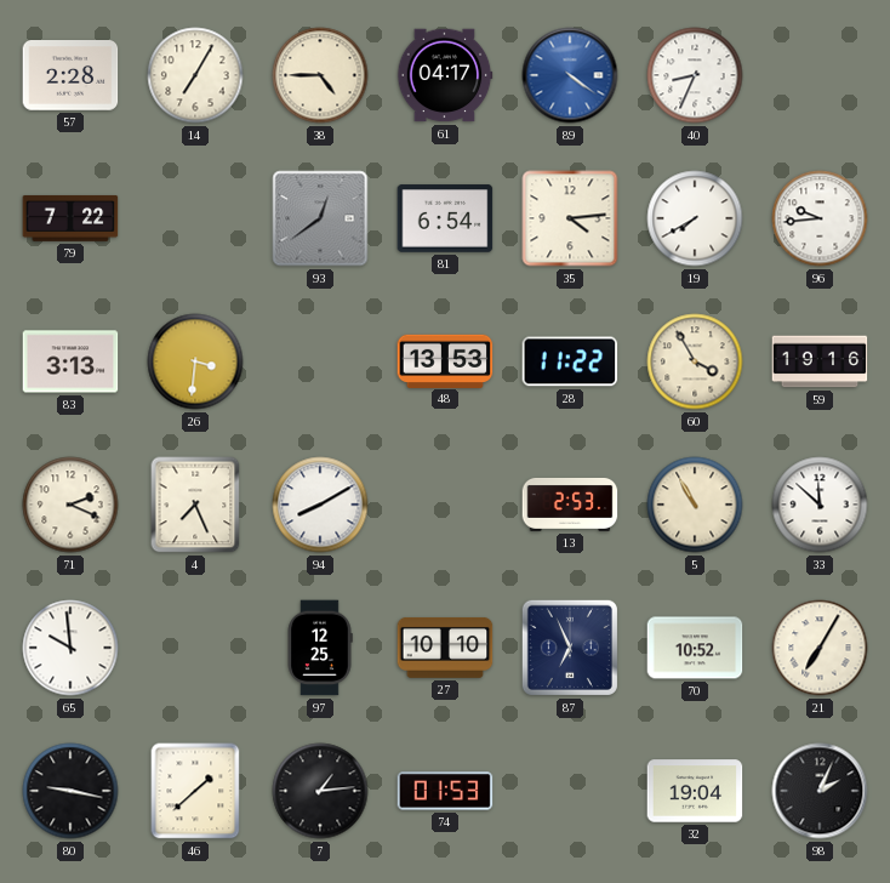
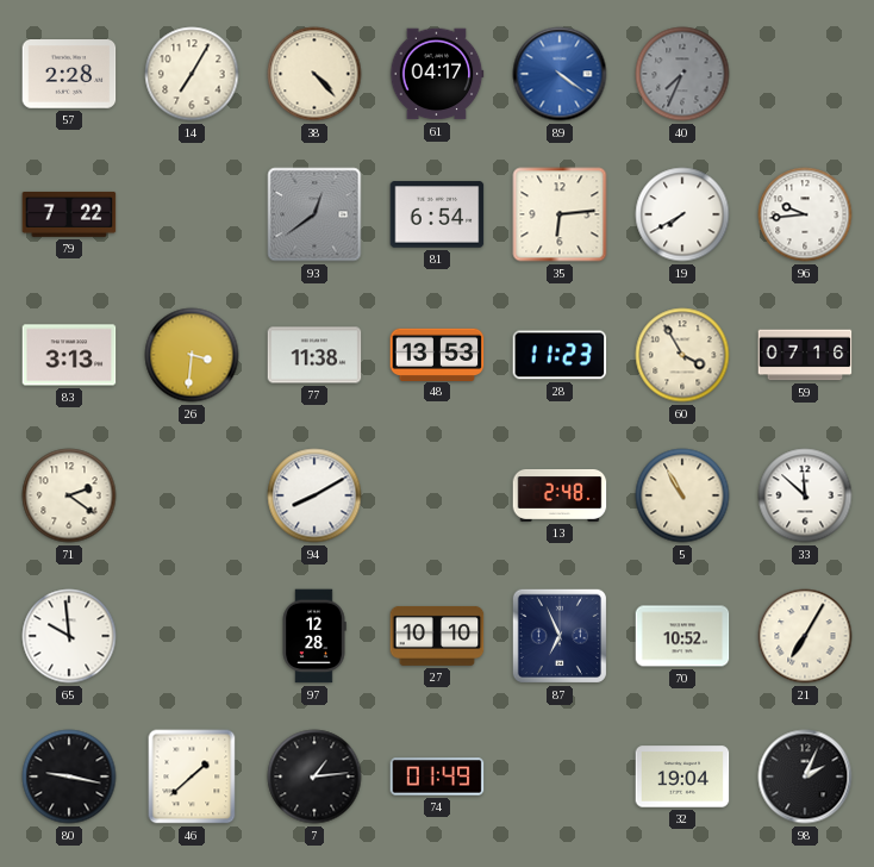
38: 4:45 -> 4:23 (314, 74)
40: 8:34 -> 7:34 (682, 74)
40 dial: white -> grey (682, 74)
35: 4:14 -> 6:14 (560, 214)
77: none -> 11:38 (314, 355)
28: 11:22 -> 11:23 (560, 355)
59: 19:16 -> 07:16 (805, 355)
71: 2:19 -> 2:21 (69, 495)
4: 7:26 -> none (195, 505)
13: 2:53 -> 2:48 (560, 495)
97: 12:25 -> 12:28 (314, 636)
74: 01:53 -> 01:49 (437, 776)
